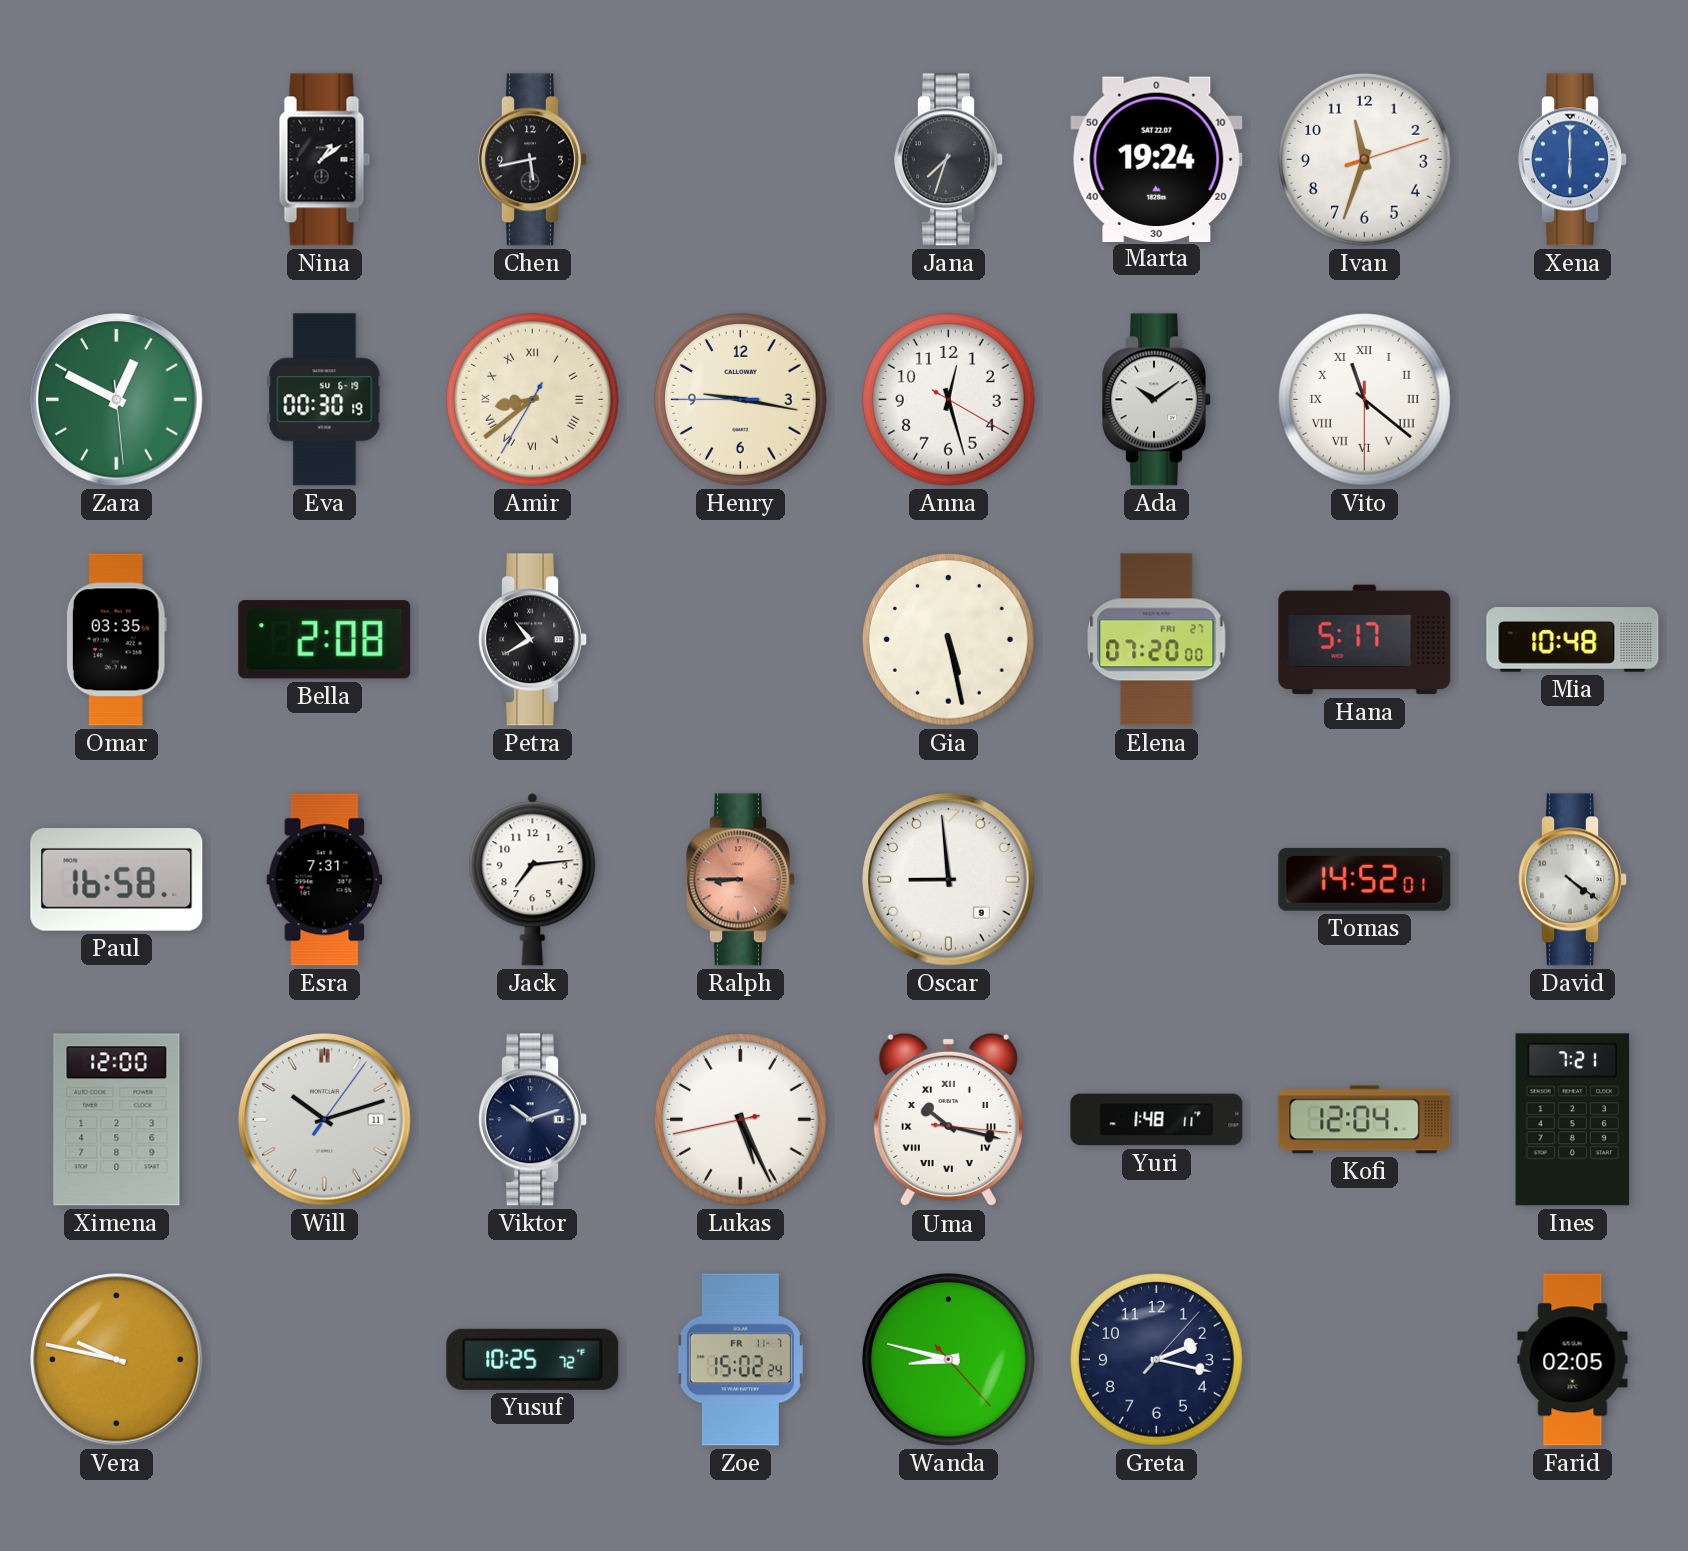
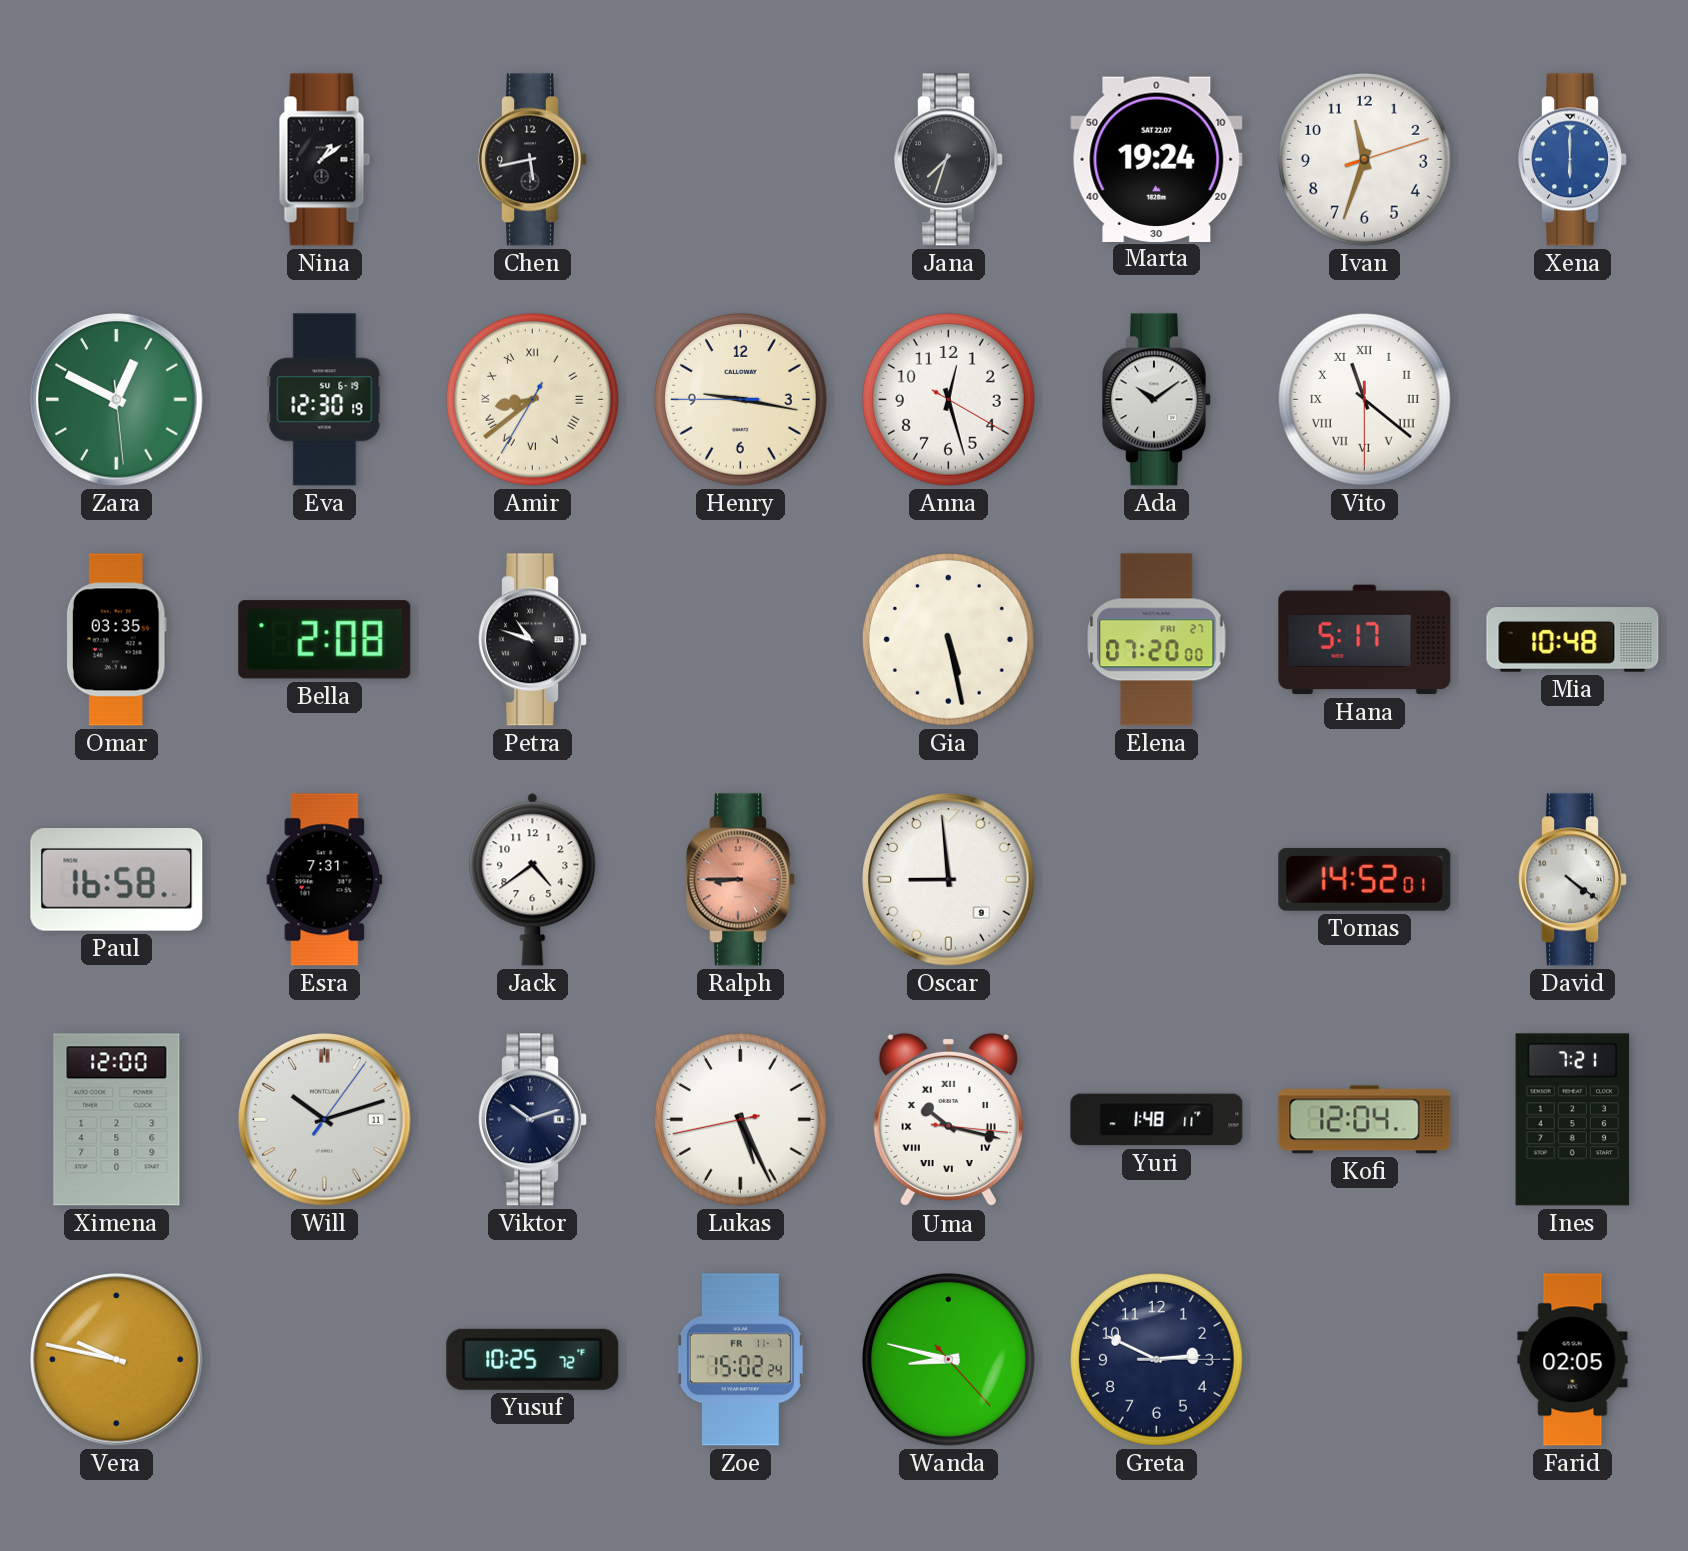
Eva: 00:30 -> 12:30 (325, 400)
Petra: 10:40 -> 10:48 (533, 640)
Jack: 7:14 -> 4:39 (533, 880)
Greta: 2:17 -> 2:49 (1157, 1360)
